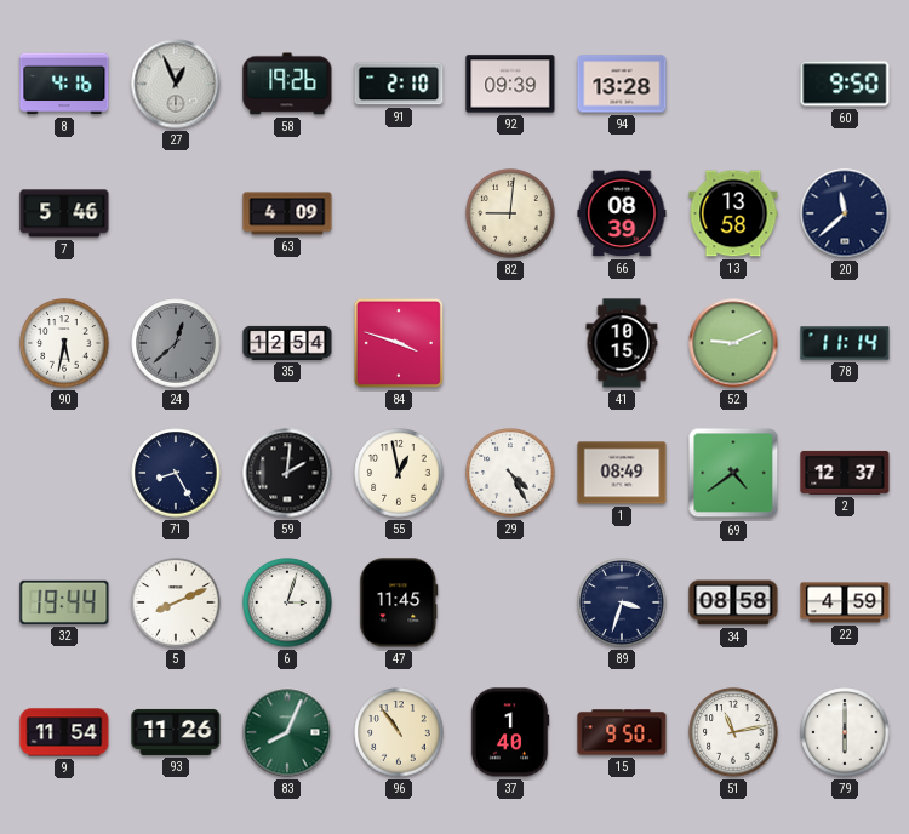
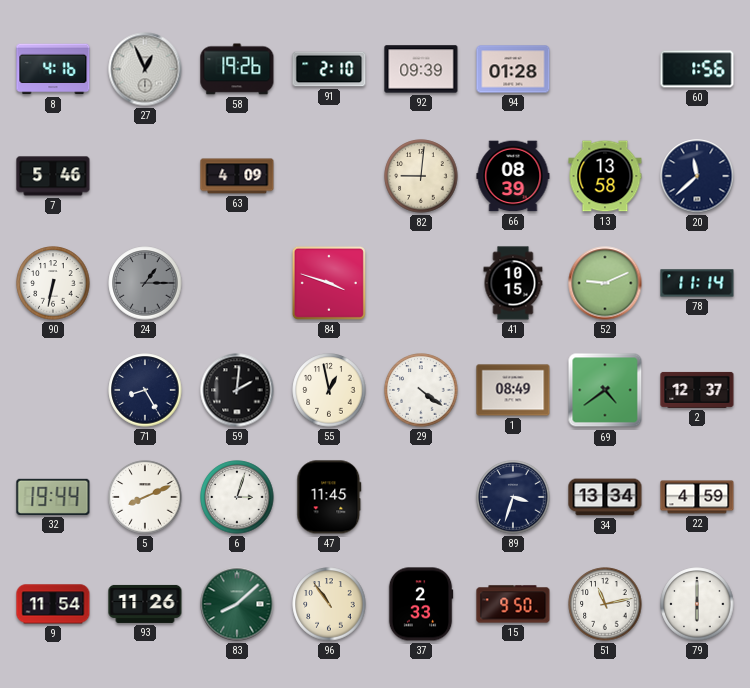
94: 13:28 -> 01:28 (513, 69)
60: 9:50 -> 1:56 (697, 69)
90: 5:32 -> 6:32 (53, 283)
24: 12:38 -> 1:15 (145, 283)
35: 12:54 -> none (287, 343)
29: 4:25 -> 4:21 (421, 390)
34: 08:58 -> 13:34 (605, 497)
83: 8:04 -> 8:08 (237, 604)
37: 1:40 -> 2:33 (421, 604)
